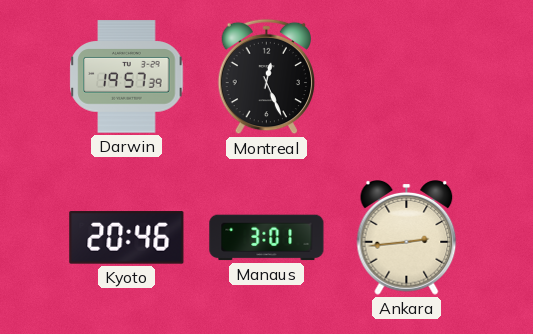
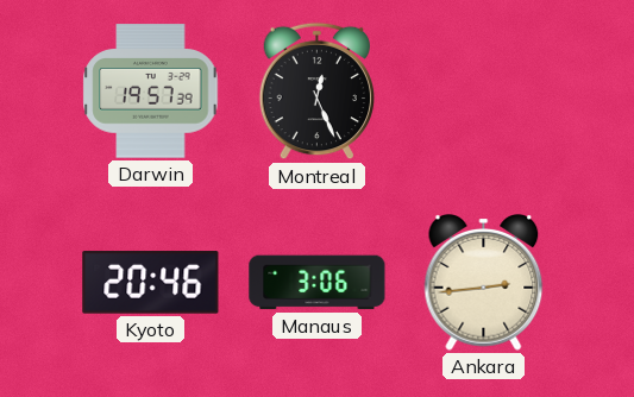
Manaus: 3:01 -> 3:06 (318, 283)
